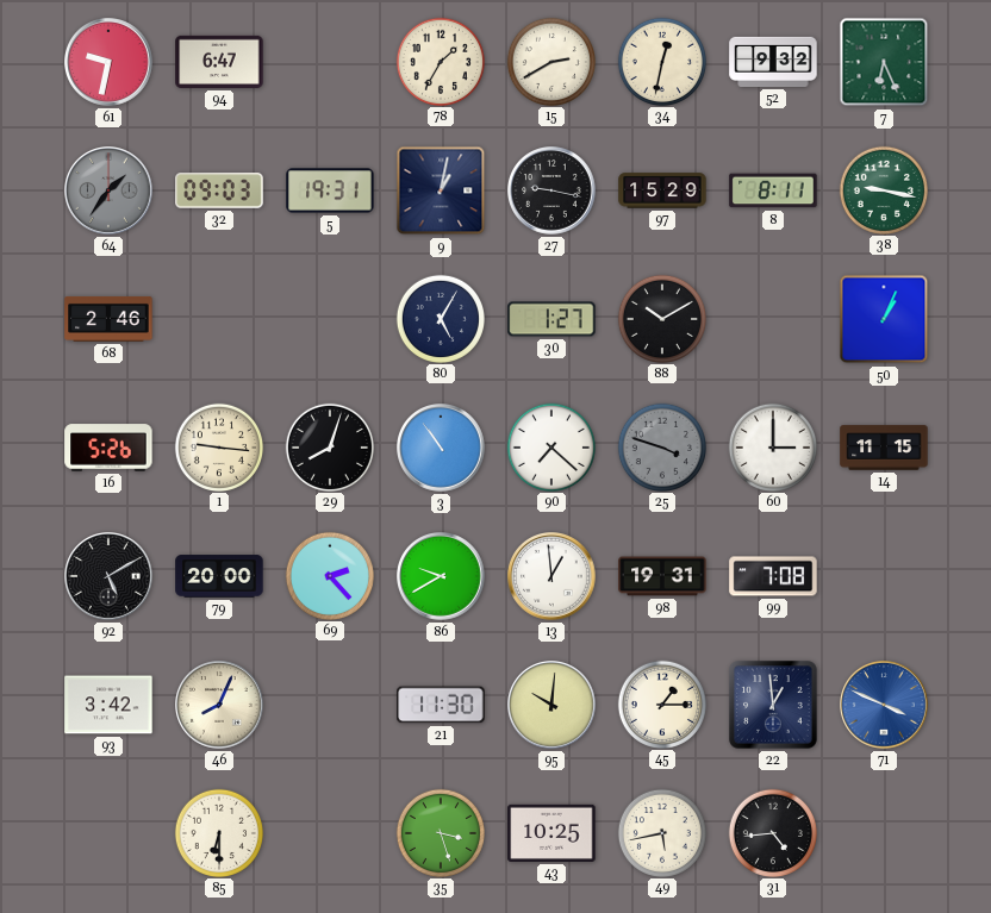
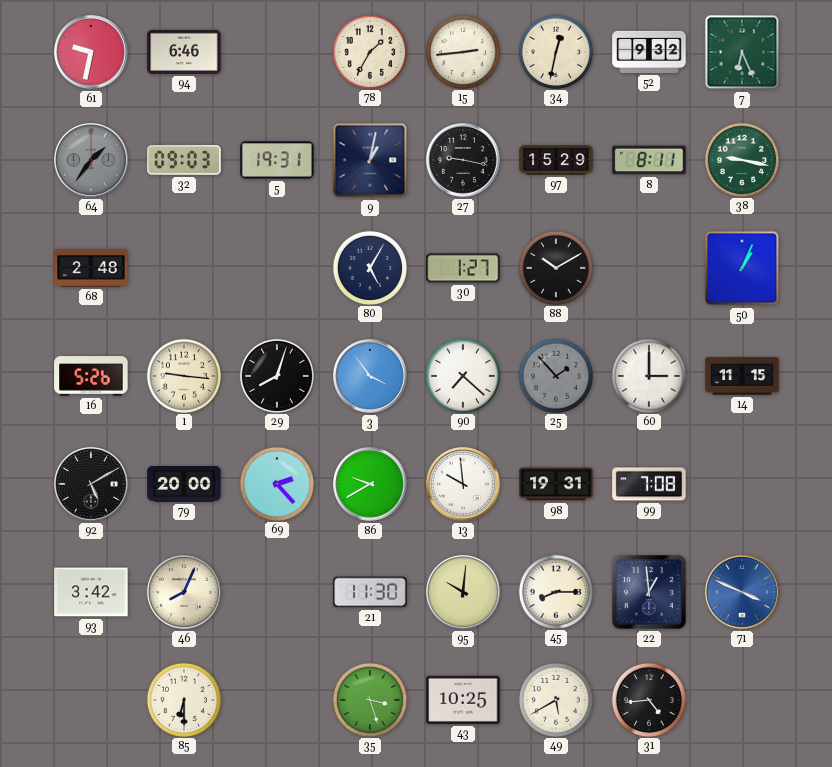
94: 6:47 -> 6:46 (184, 52)
15: 2:40 -> 2:44 (462, 51)
68: 2:46 -> 2:48 (91, 268)
3: 10:54 -> 3:54 (370, 376)
25: 3:48 -> 1:53 (555, 375)
13: 12:59 -> 9:59 (463, 484)
45: 1:15 -> 8:15 (555, 591)
49: 5:43 -> 5:40 (555, 699)
